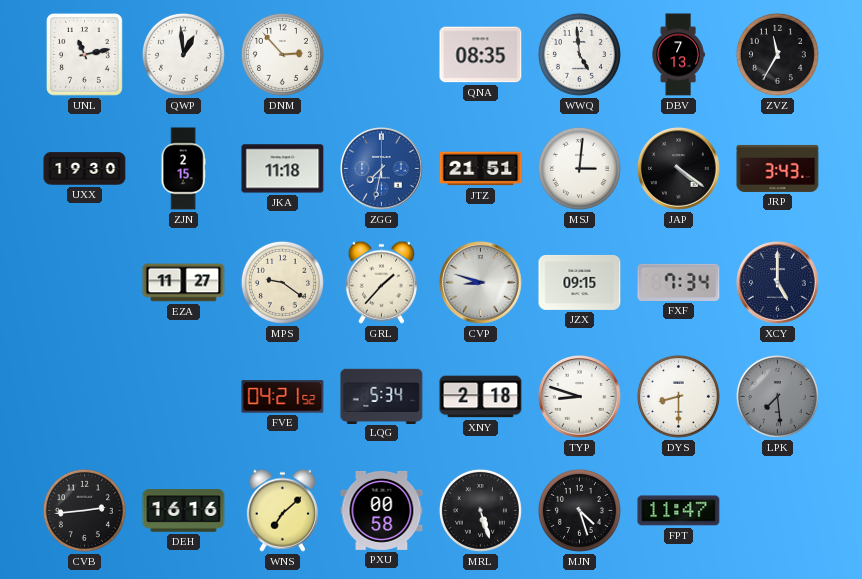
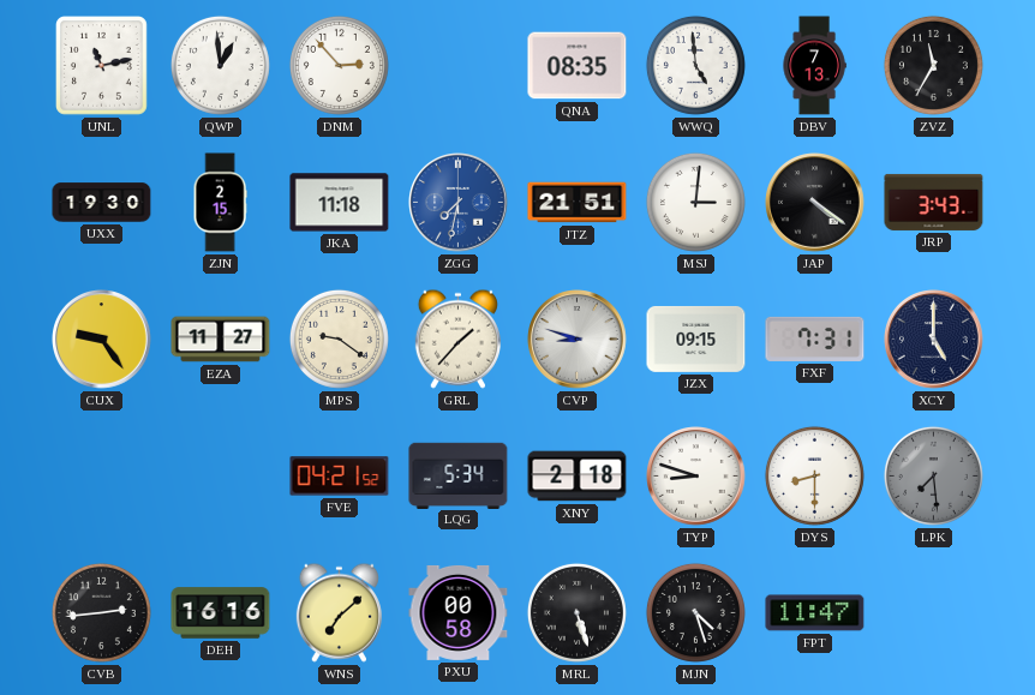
CUX: none -> 9:24 (102, 340)
FXF: 7:34 -> 7:31 (815, 338)
